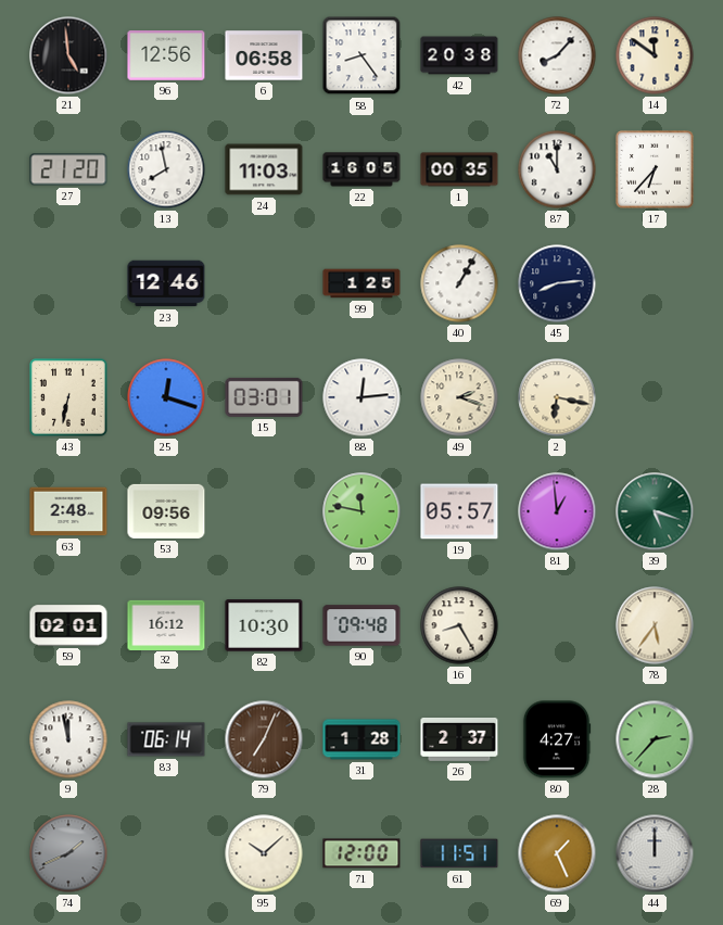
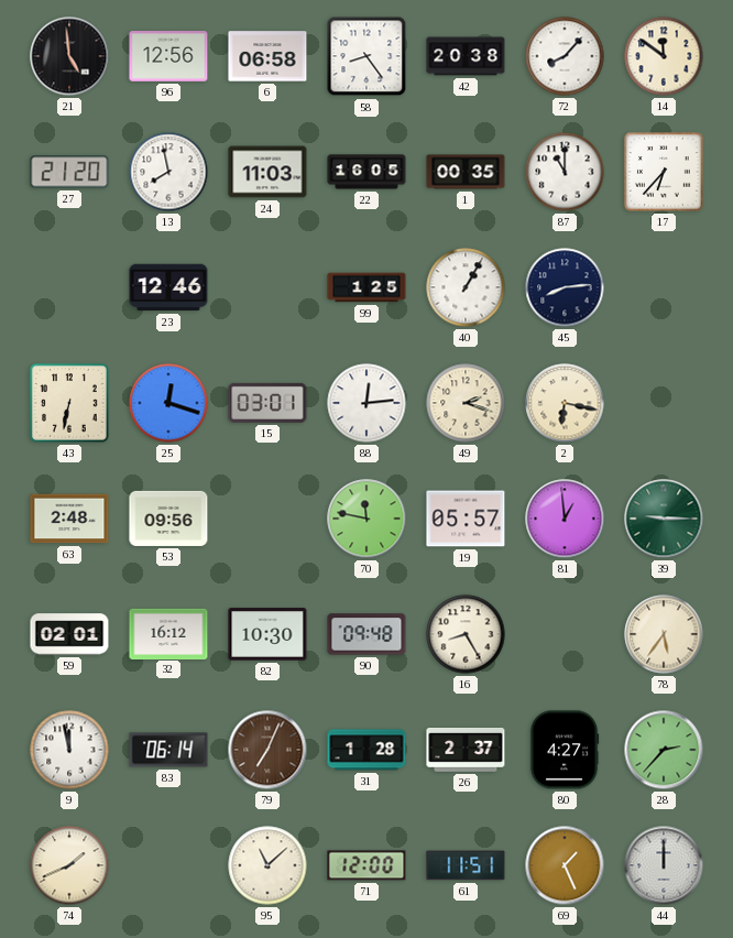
39: 5:18 -> 9:15 (664, 519)
74 dial: grey -> cream (69, 865)
95: 10:08 -> 11:08 (267, 865)
